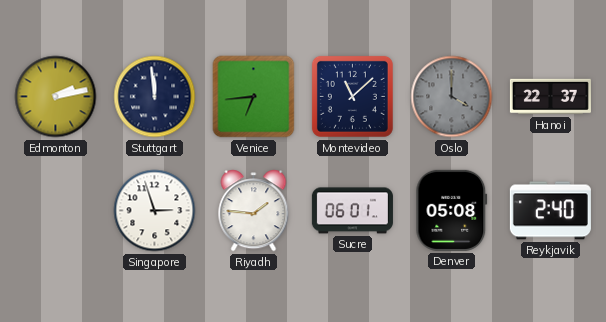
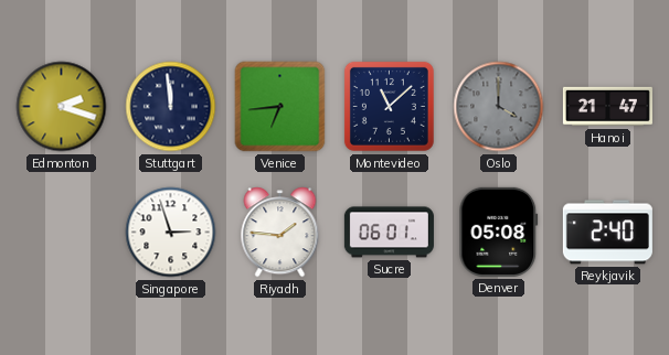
Edmonton: 2:13 -> 2:18 (62, 107)
Hanoi: 22:37 -> 21:47 (607, 107)
